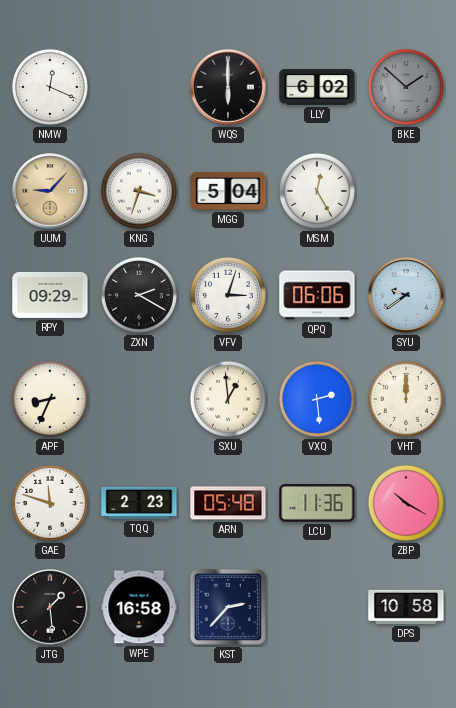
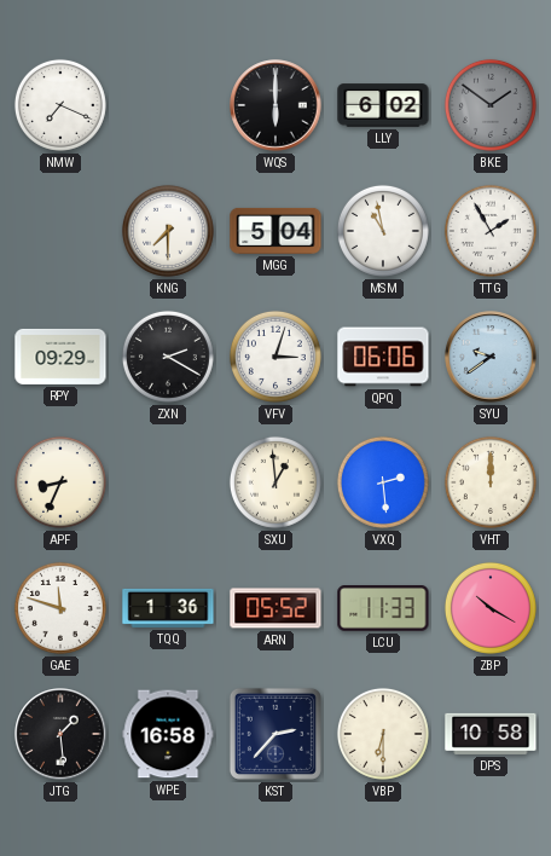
NMW: 12:19 -> 7:19 (60, 105)
BKE: 1:52 -> 1:51 (491, 105)
UUM: 9:07 -> none (50, 191)
KNG: 3:33 -> 7:30 (168, 231)
MSM: 12:25 -> 10:58 (383, 231)
TTG: none -> 1:55 (491, 231)
TQQ: 2:23 -> 1:36 (168, 608)
ARN: 05:48 -> 05:52 (275, 608)
LCU: 11:36 -> 11:33 (383, 608)
VBP: none -> 6:30 (383, 734)
